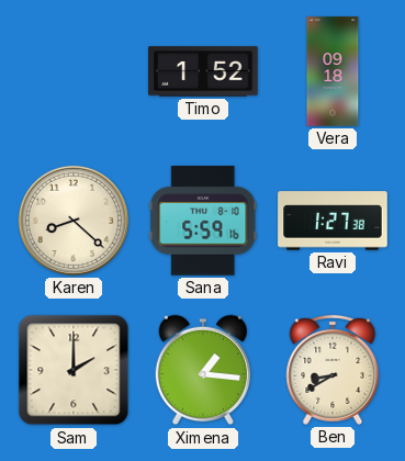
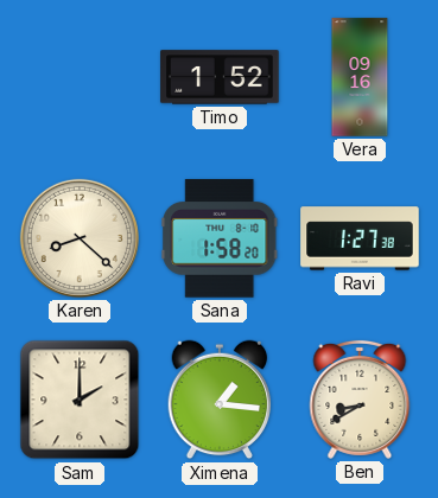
Vera: 09:18 -> 09:16 (360, 77)
Sana: 5:59 -> 1:58 (220, 238)
